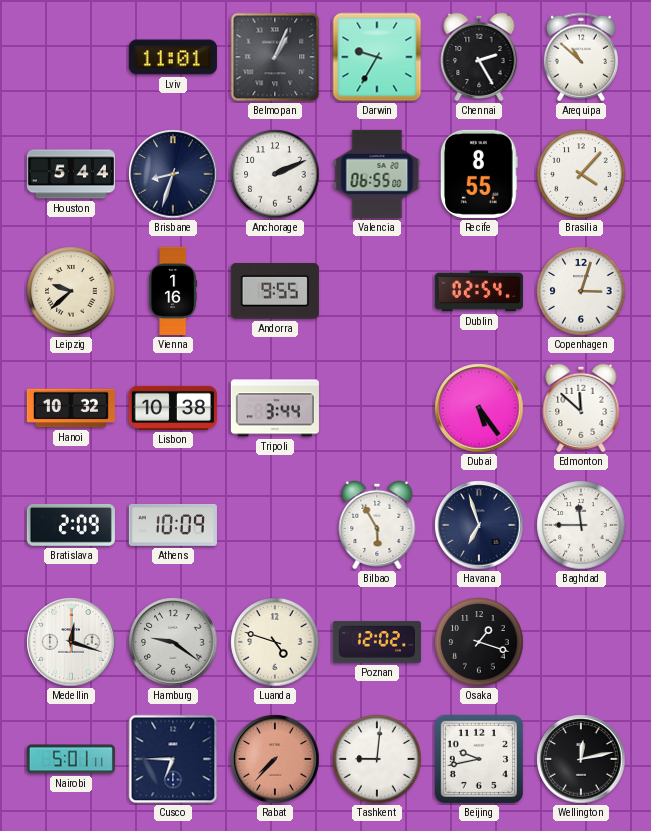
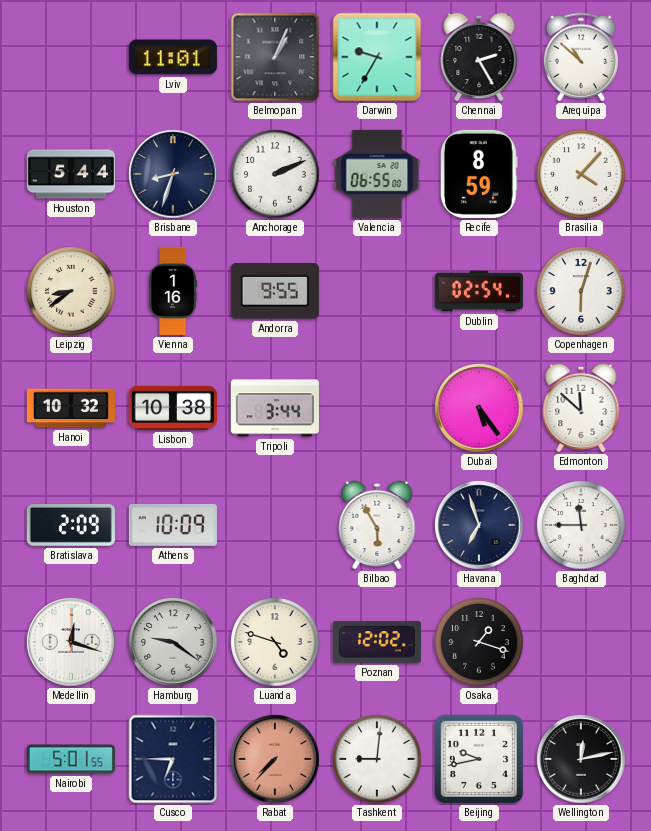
Recife: 8:55 -> 8:59 (479, 174)
Leipzig: 9:38 -> 8:39 (71, 291)
Copenhagen: 3:03 -> 6:03 (581, 291)
Nairobi: 5:01:11 -> 5:01:55 (71, 759)
